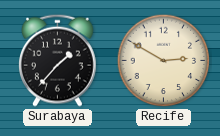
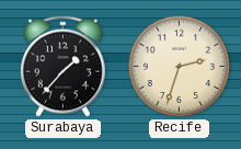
Recife: 2:50 -> 2:33 (180, 67)
